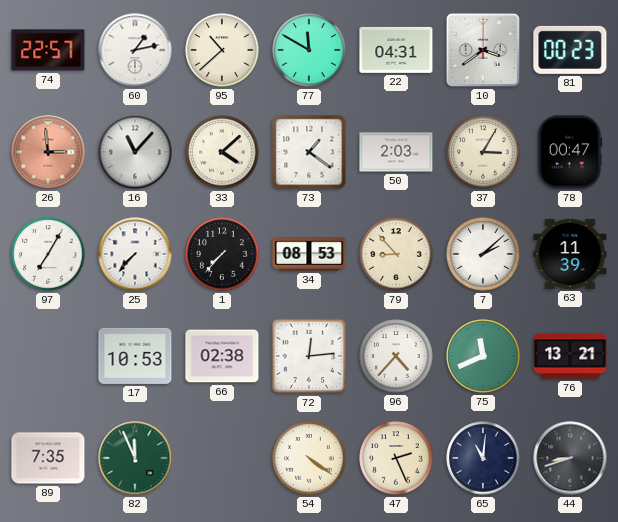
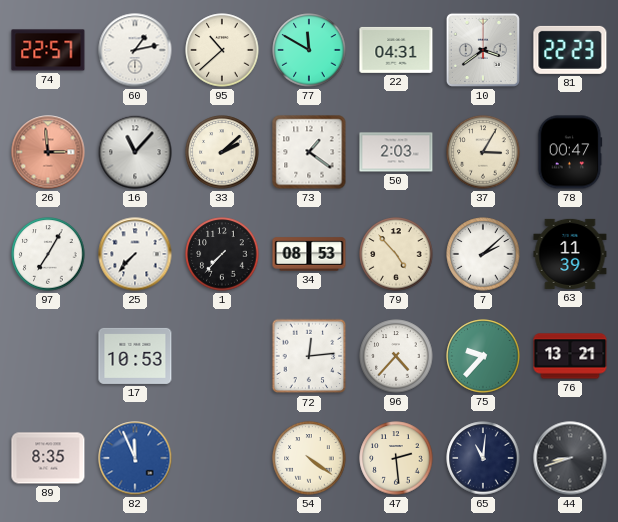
81: 00:23 -> 22:23 (570, 50)
33: 4:08 -> 2:08 (222, 152)
79: 8:53 -> 4:53 (396, 254)
66: 02:38 -> none (222, 356)
75: 11:41 -> 9:37 (483, 356)
89: 7:35 -> 8:35 (48, 458)
82 dial: green -> blue (135, 458)
47: 2:26 -> 2:29 (396, 458)
